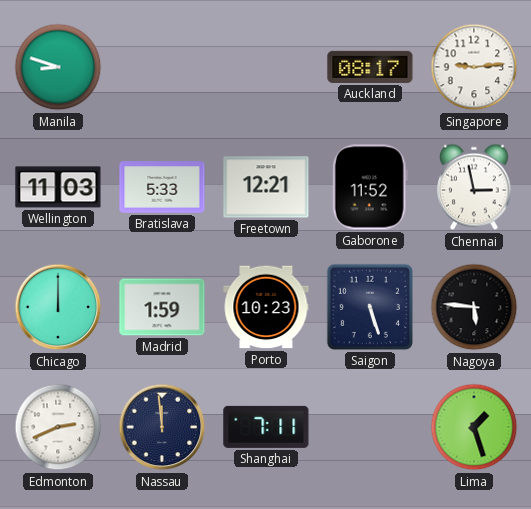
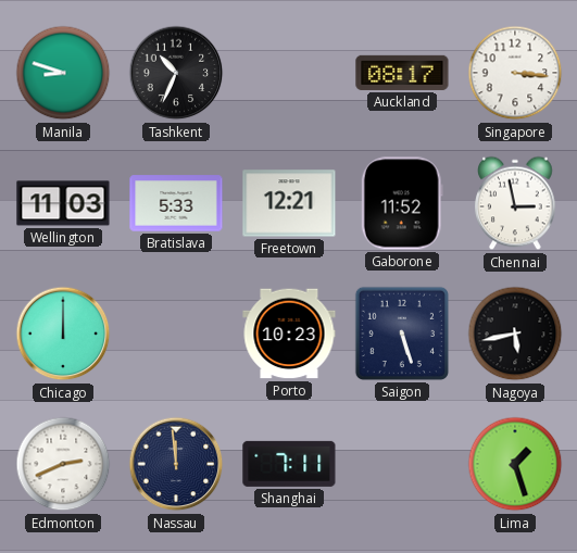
Tashkent: none -> 10:34 (176, 73)
Singapore: 9:14 -> 3:16 (515, 73)
Madrid: 1:59 -> none (162, 307)
Nagoya: 5:46 -> 5:43 (515, 334)
